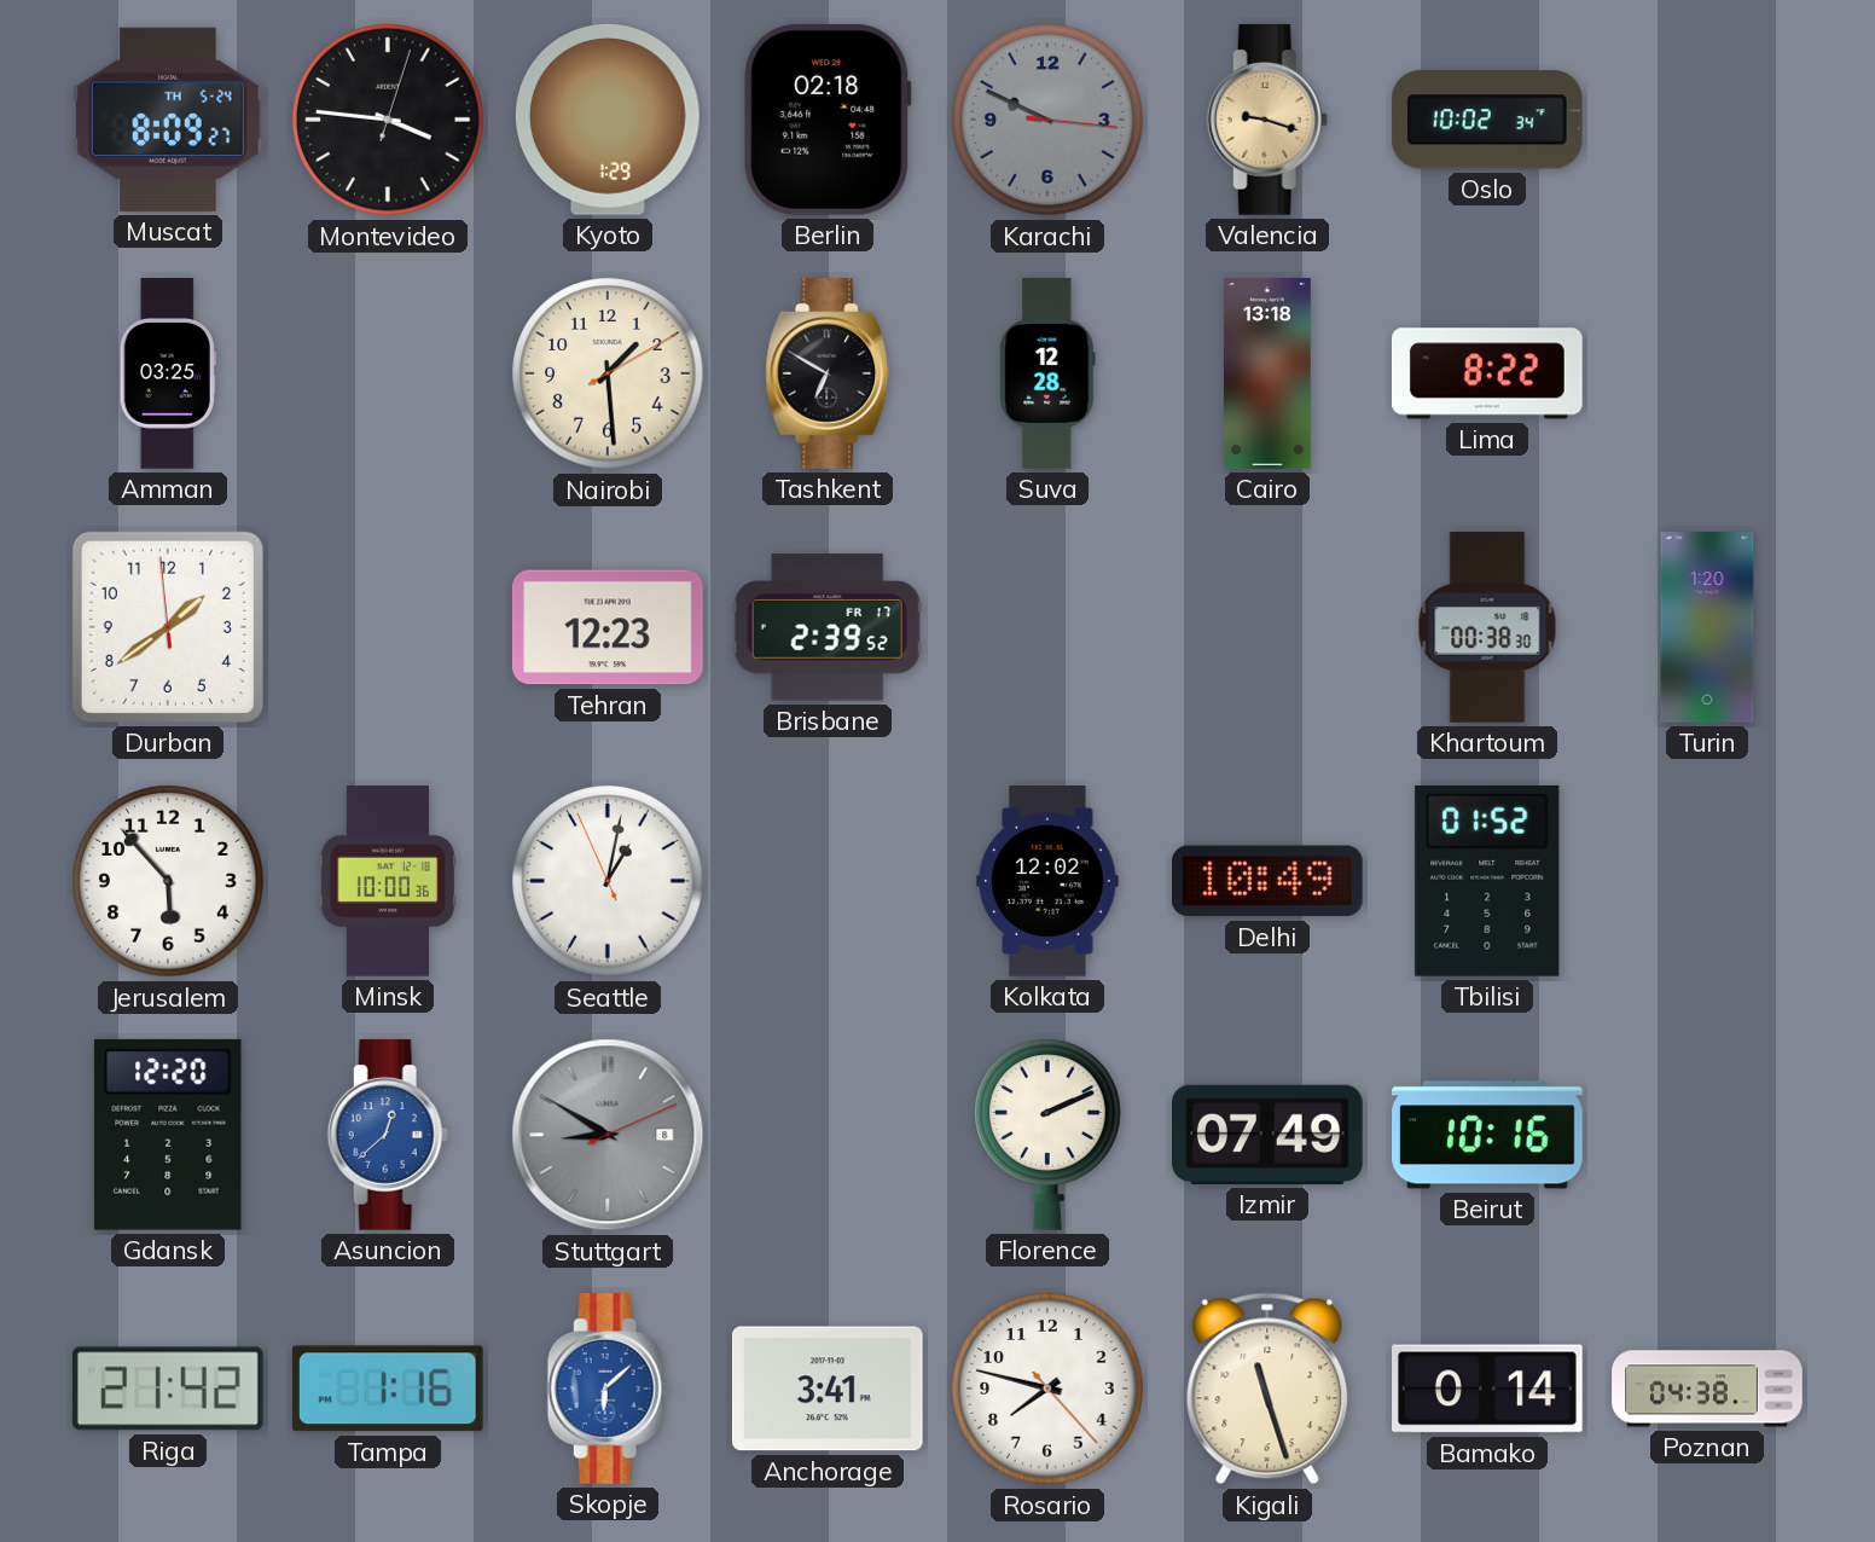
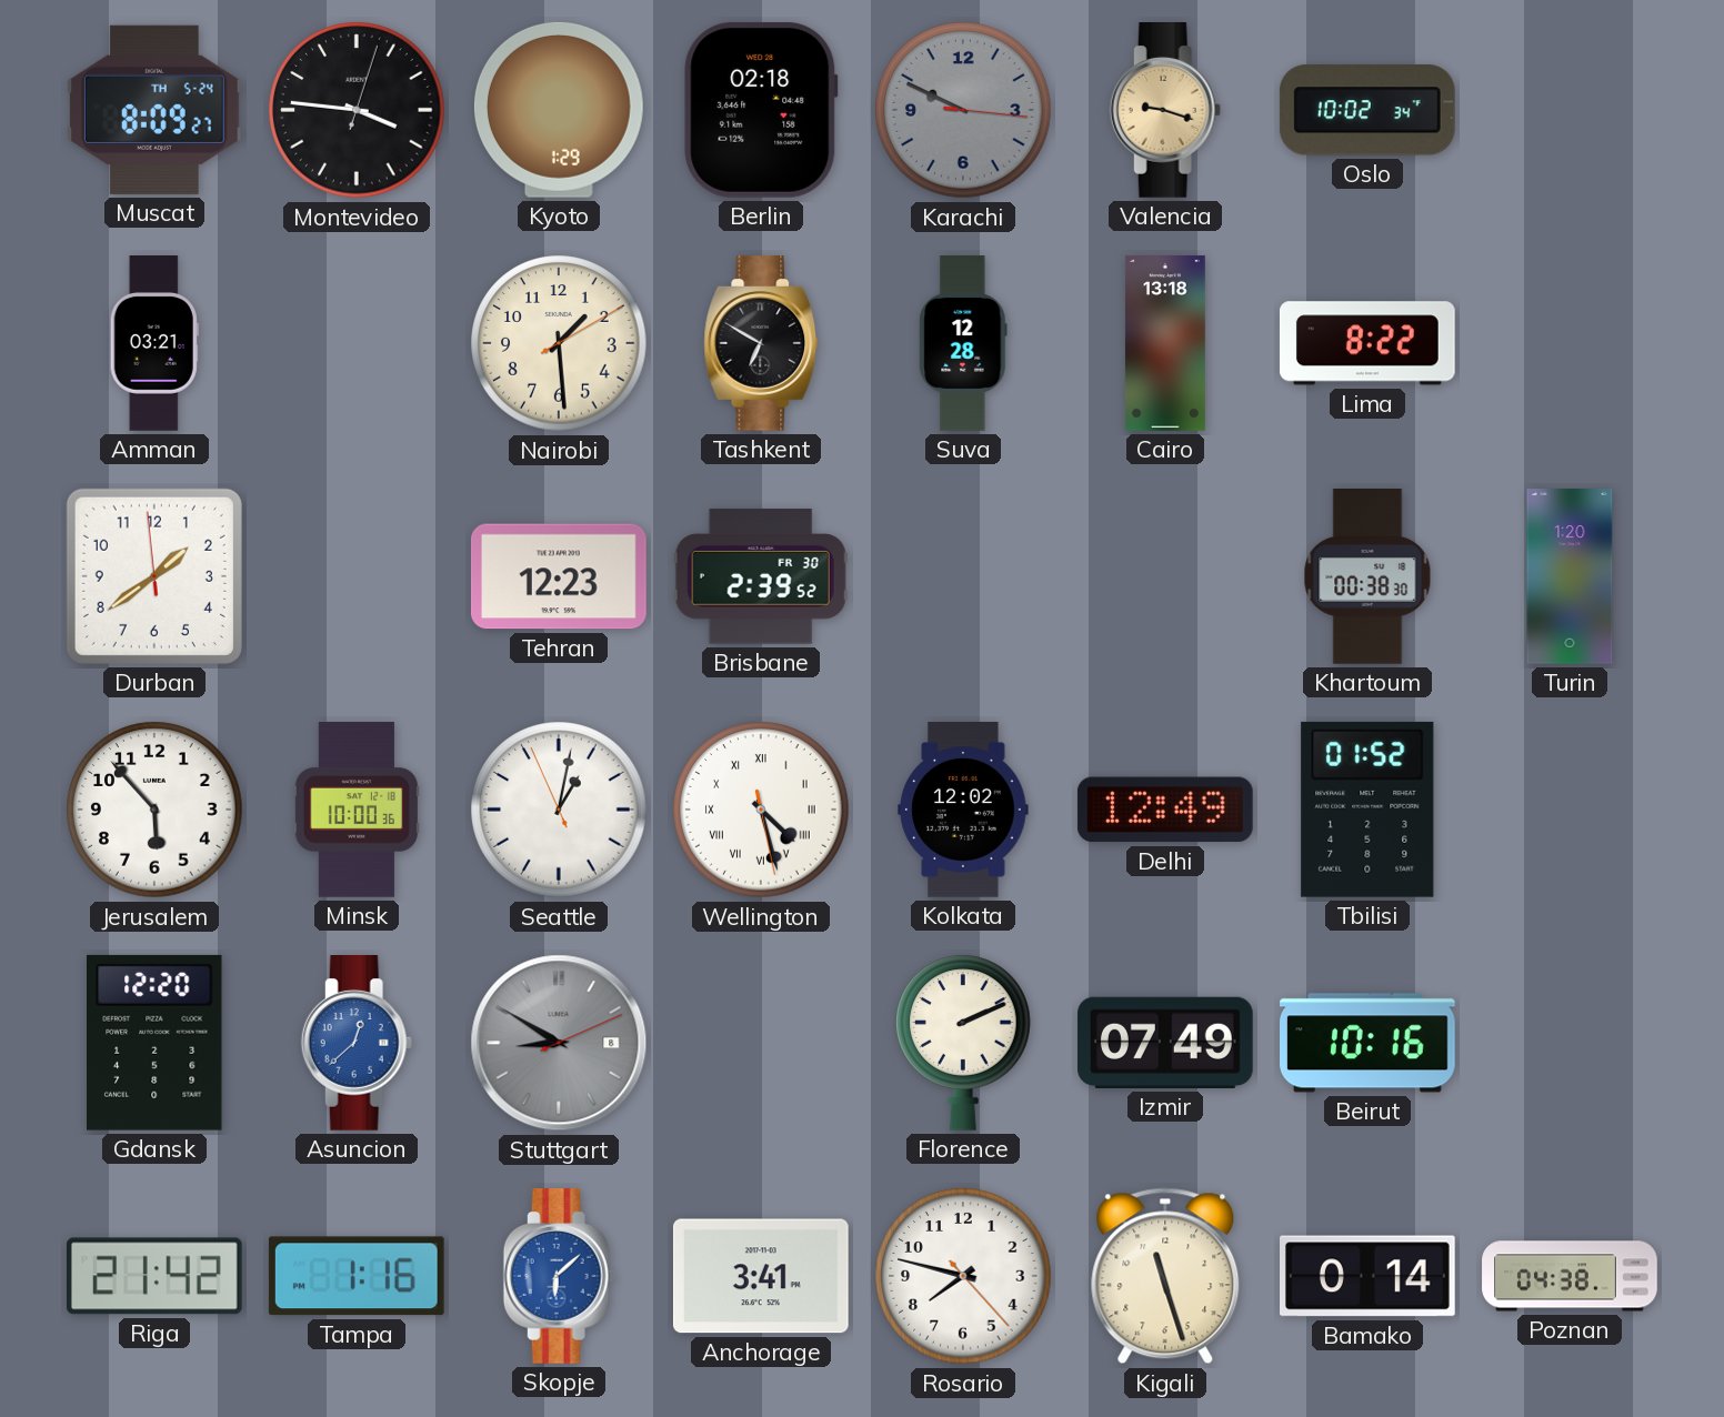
Amman: 03:25 -> 03:21 (154, 343)
Brisbane date: FR 17 -> FR 30 (761, 576)
Wellington: none -> 4:27 (761, 810)
Delhi: 10:49 -> 12:49 (1165, 810)
